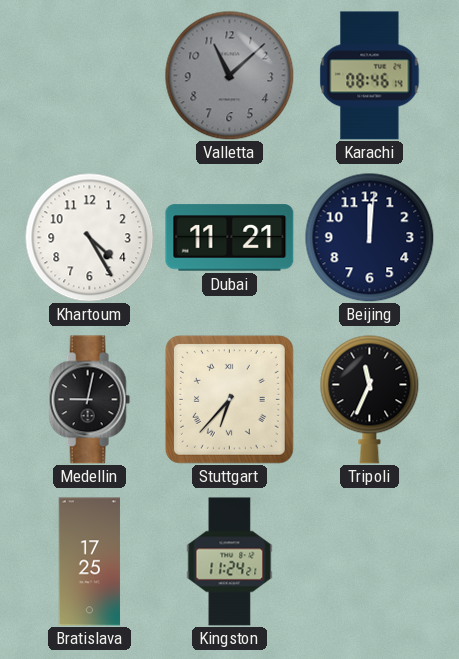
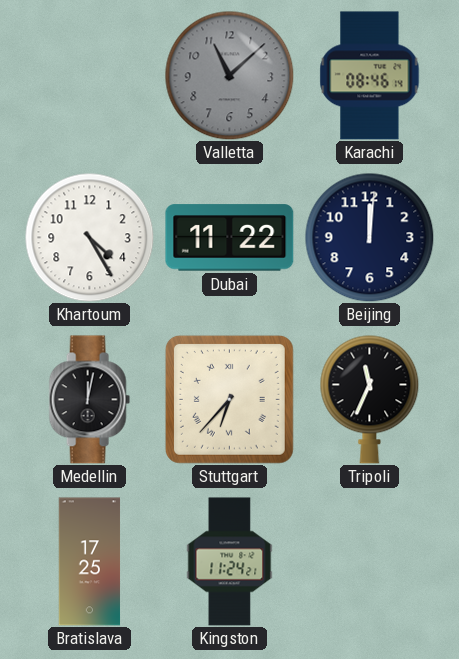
Dubai: 11:21 -> 11:22 (230, 238)
Medellin: 9:02 -> 12:02 (89, 400)
